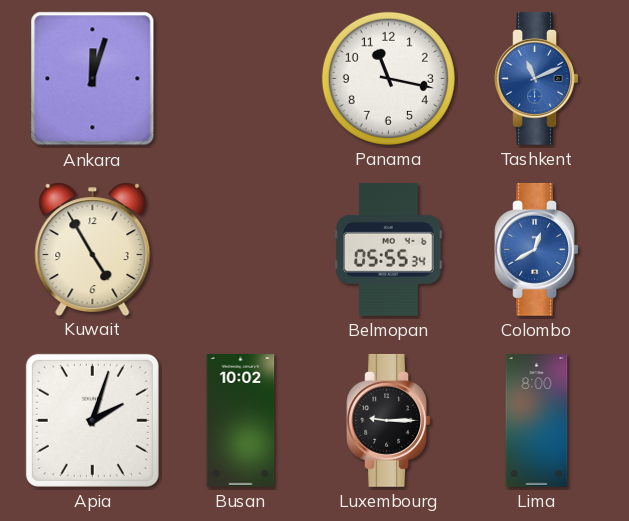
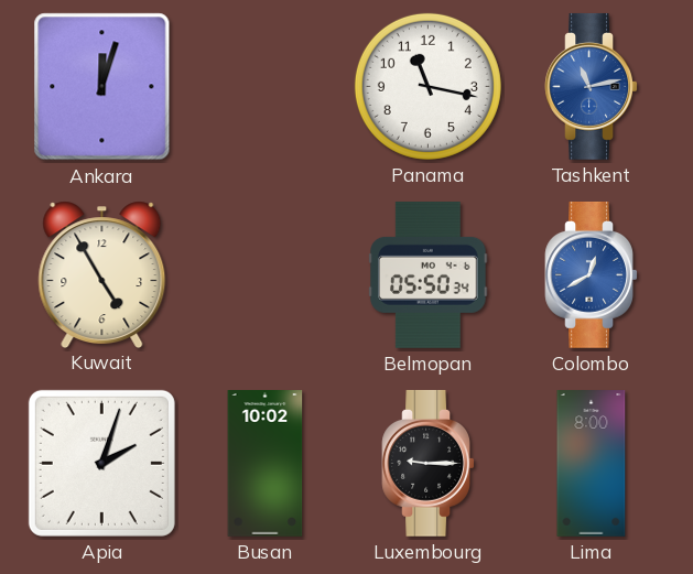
Tashkent: 11:11 -> 11:13 (592, 86)
Belmopan: 05:55 -> 05:50 (429, 274)
